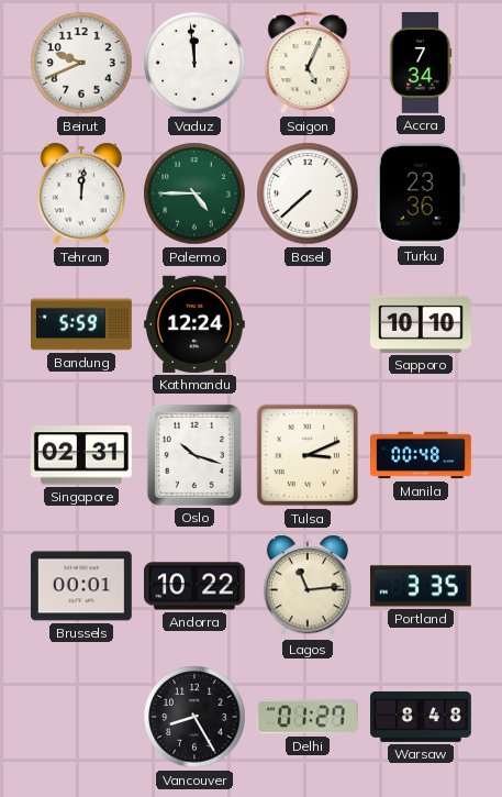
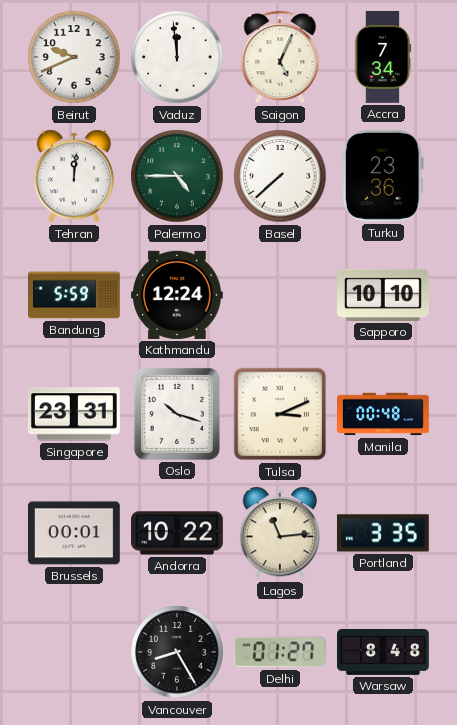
Singapore: 02:31 -> 23:31 (74, 414)
